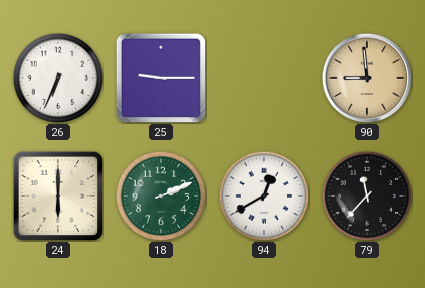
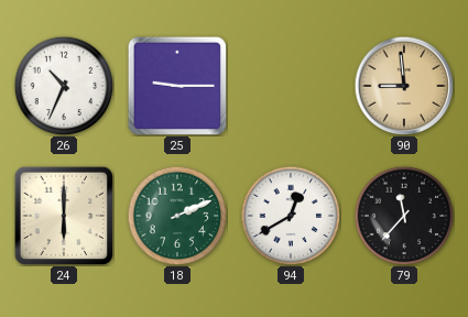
26: 6:34 -> 10:34 (64, 86)
